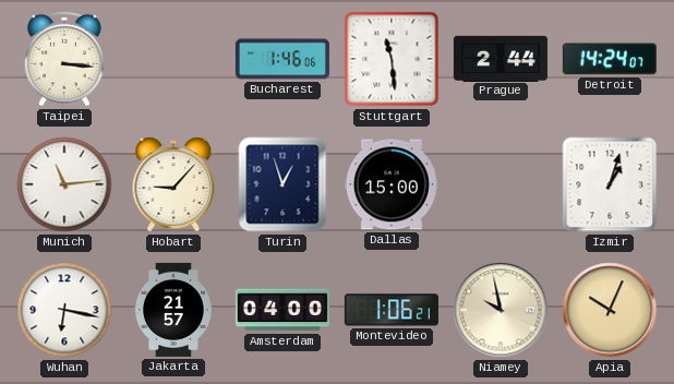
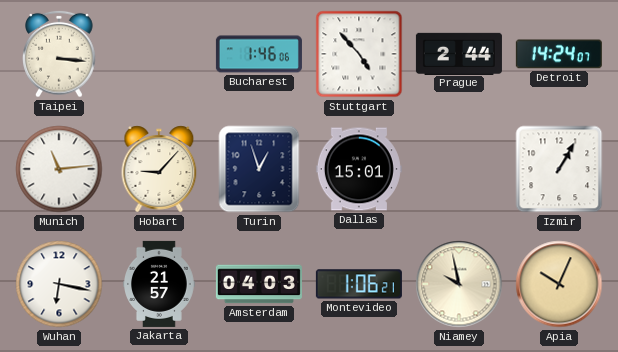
Stuttgart: 11:29 -> 4:53 (359, 54)
Dallas: 15:00 -> 15:01 (359, 169)
Izmir: 1:03 -> 1:05 (559, 169)
Amsterdam: 04:00 -> 04:03 (259, 284)
